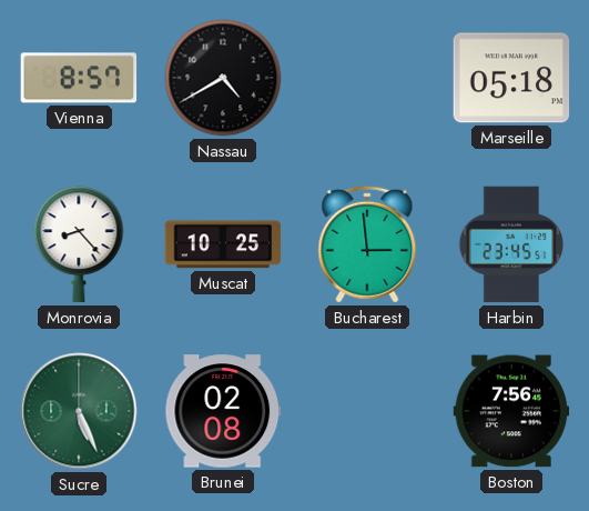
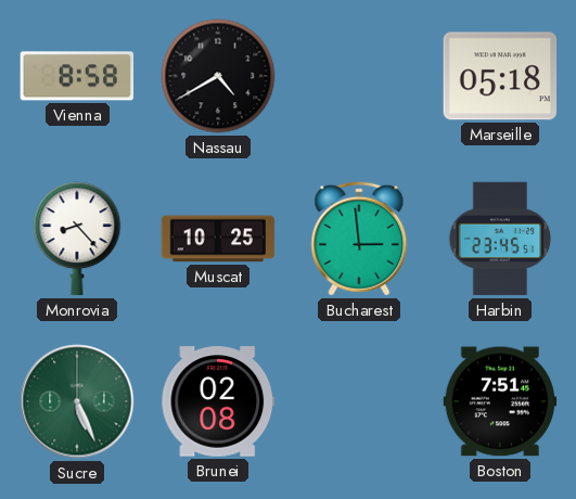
Vienna: 8:57 -> 8:58 (77, 76)
Boston: 7:56 -> 7:51 (500, 401)
